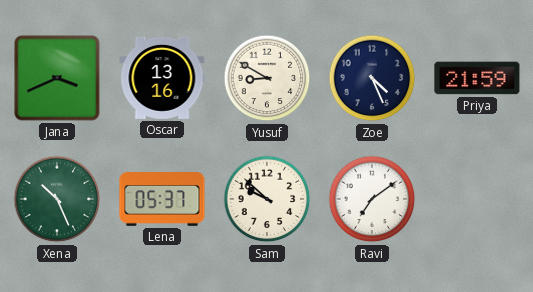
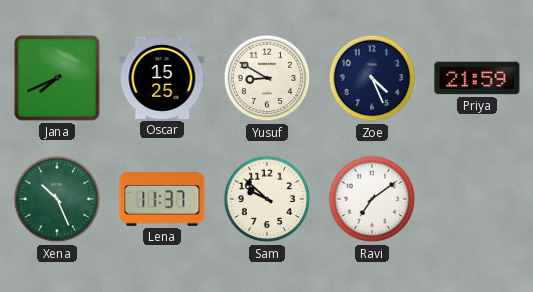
Jana: 3:41 -> 7:41 (57, 78)
Oscar: 13:16 -> 15:25 (162, 78)
Lena: 05:37 -> 11:37 (162, 200)
